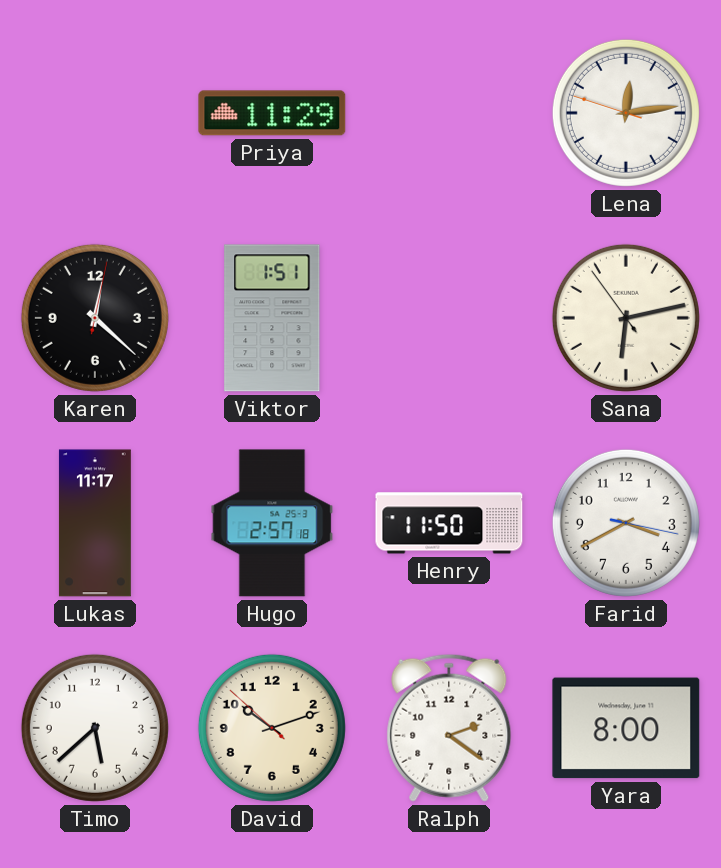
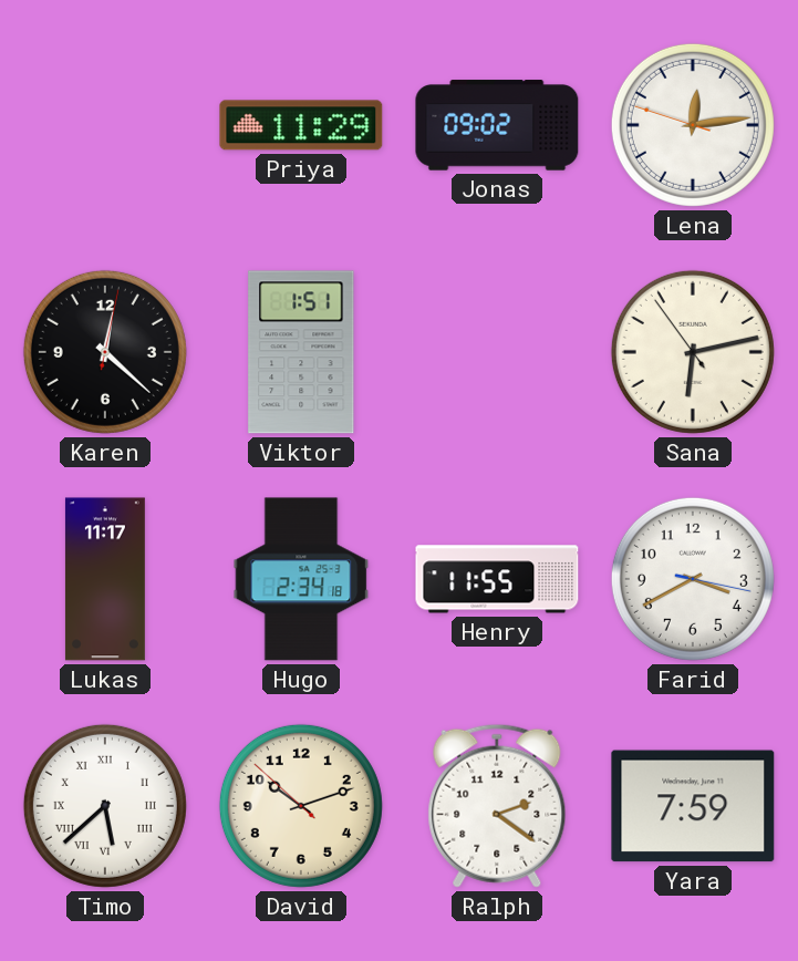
Jonas: none -> 09:02 (497, 125)
Hugo: 2:57 -> 2:34 (301, 579)
Henry: 11:50 -> 11:55 (497, 579)
Timo numerals: Arabic -> Roman (105, 806)
Yara: 8:00 -> 7:59 (693, 806)
